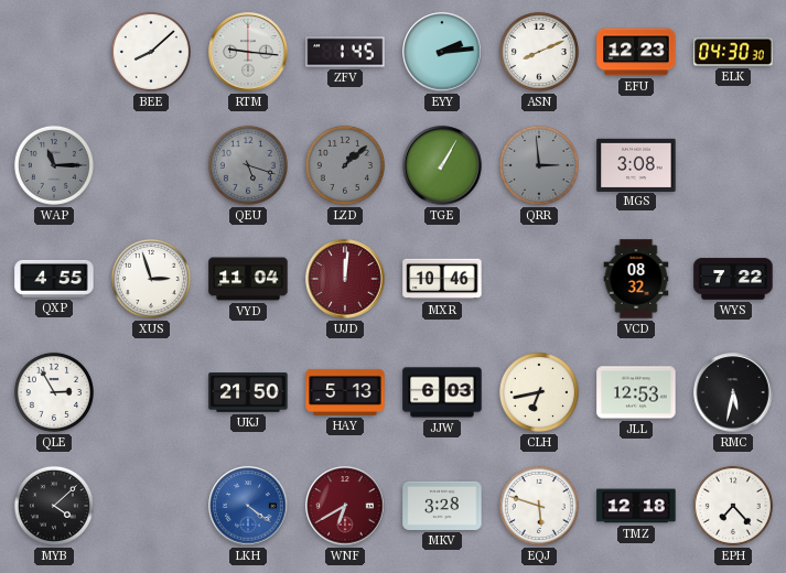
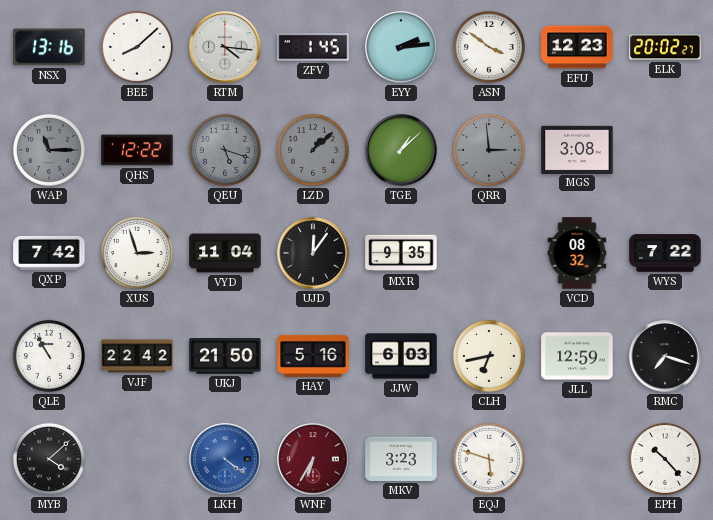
NSX: none -> 13:16 (49, 47)
RTM: 9:16 -> 4:16 (225, 47)
ASN: 8:11 -> 3:51 (489, 47)
ELK: 04:30 -> 20:02 (665, 47)
QHS: none -> 12:22 (137, 150)
TGE: 1:05 -> 1:08 (401, 150)
QXP: 4:55 -> 7:42 (49, 253)
UJD: 12:01 -> 12:06 (313, 253)
UJD dial: burgundy -> black (313, 253)
MXR: 10:46 -> 9:35 (401, 253)
QLE: 2:55 -> 10:55 (49, 356)
VJF: none -> 22:42 (137, 356)
HAY: 5:13 -> 5:16 (313, 356)
JLL: 12:53 -> 12:59 (577, 356)
RMC: 5:32 -> 7:18 (665, 356)
WNF: 6:40 -> 6:35 (313, 459)
MKV: 3:28 -> 3:23 (401, 459)
TMZ: 12:18 -> none (636, 506)
EPH: 7:23 -> 10:23 (665, 459)
